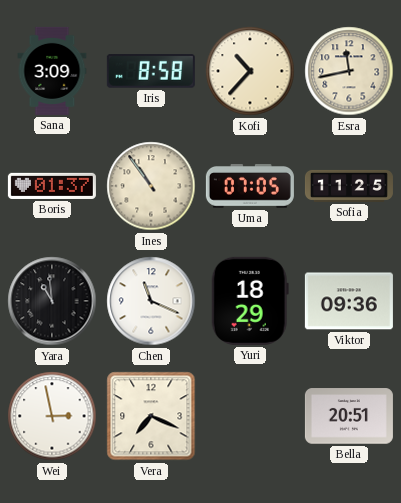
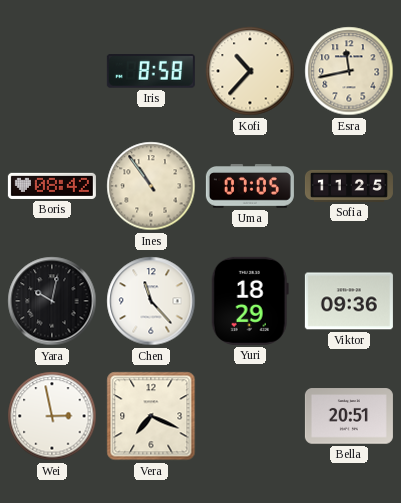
Sana: 3:09 -> none (52, 71)
Boris: 01:37 -> 08:42 (52, 186)
Yara: 10:59 -> 10:02 (52, 301)
Chen: 11:19 -> 11:23 (151, 301)
